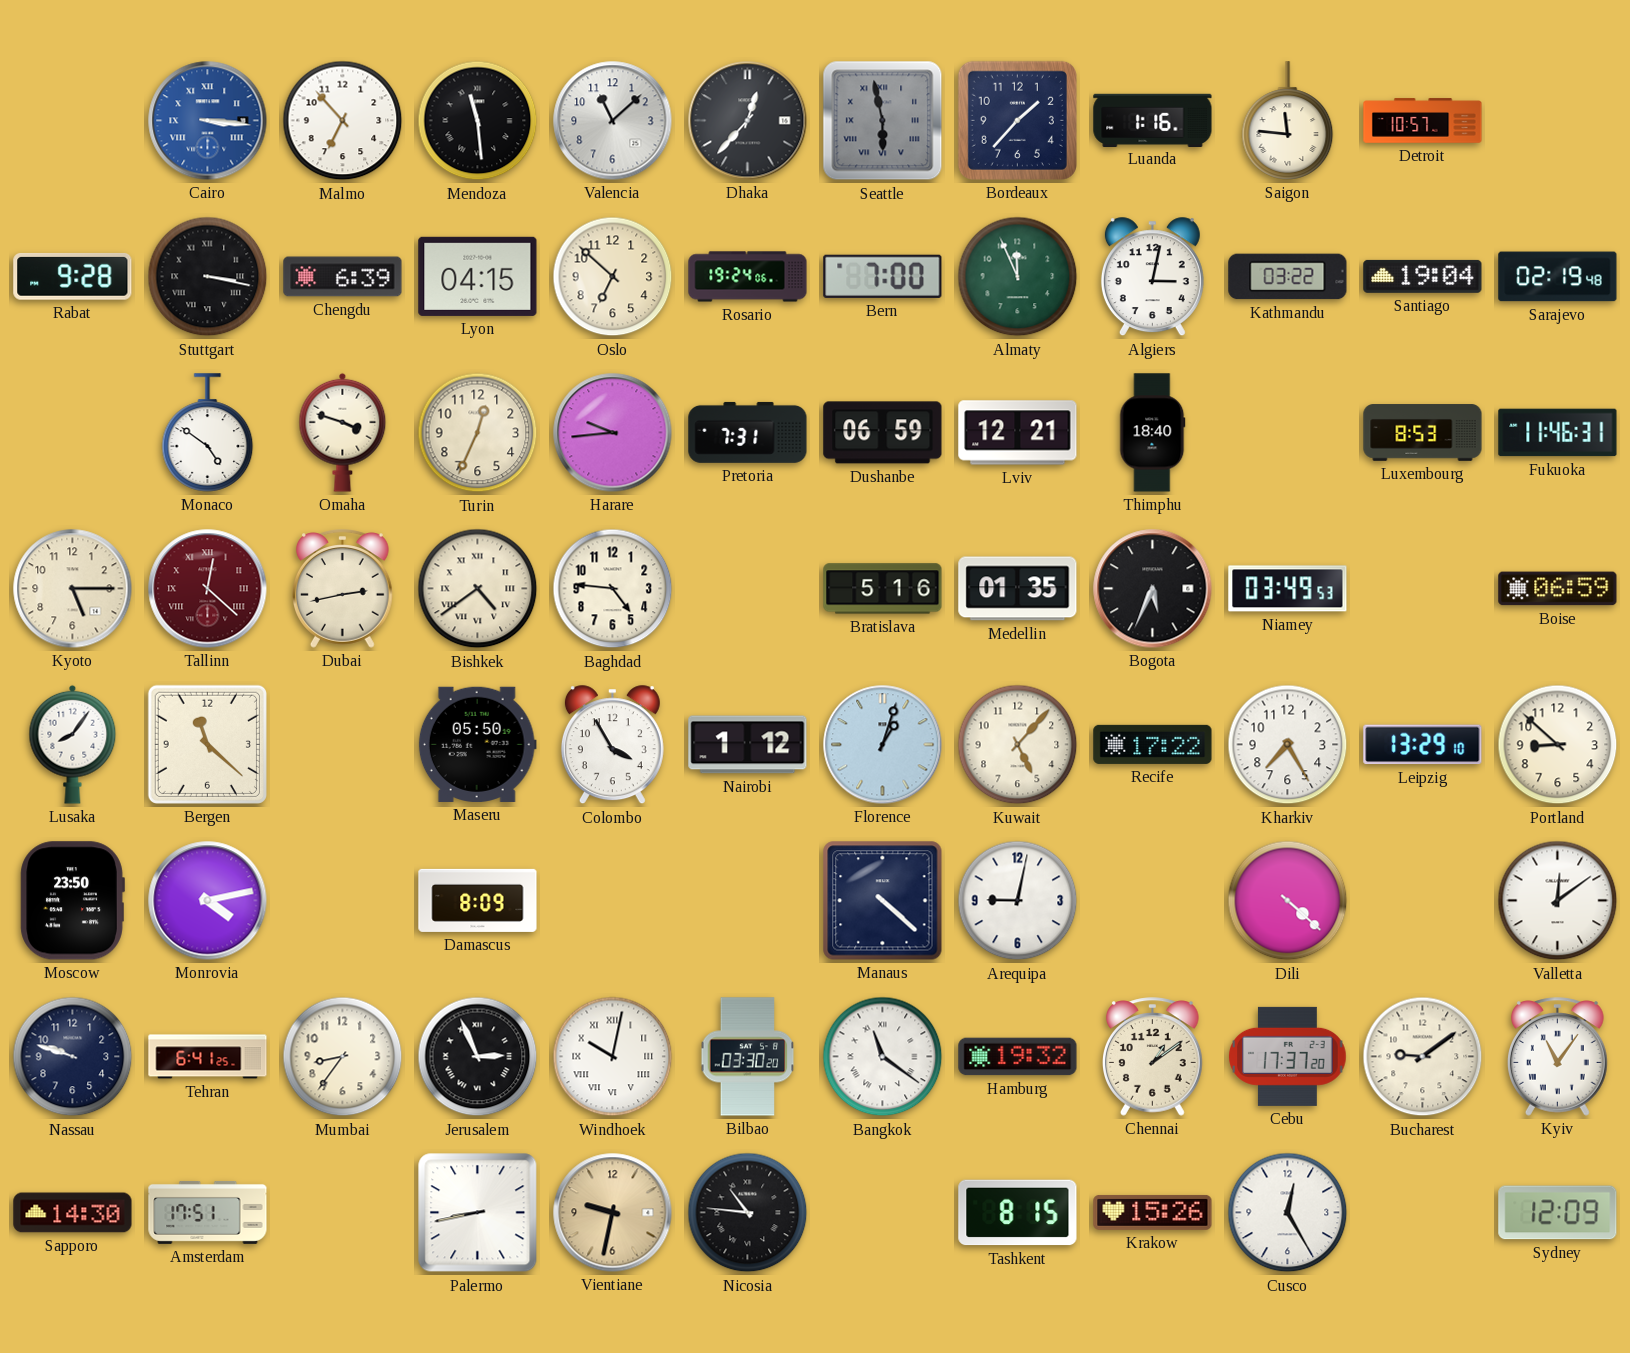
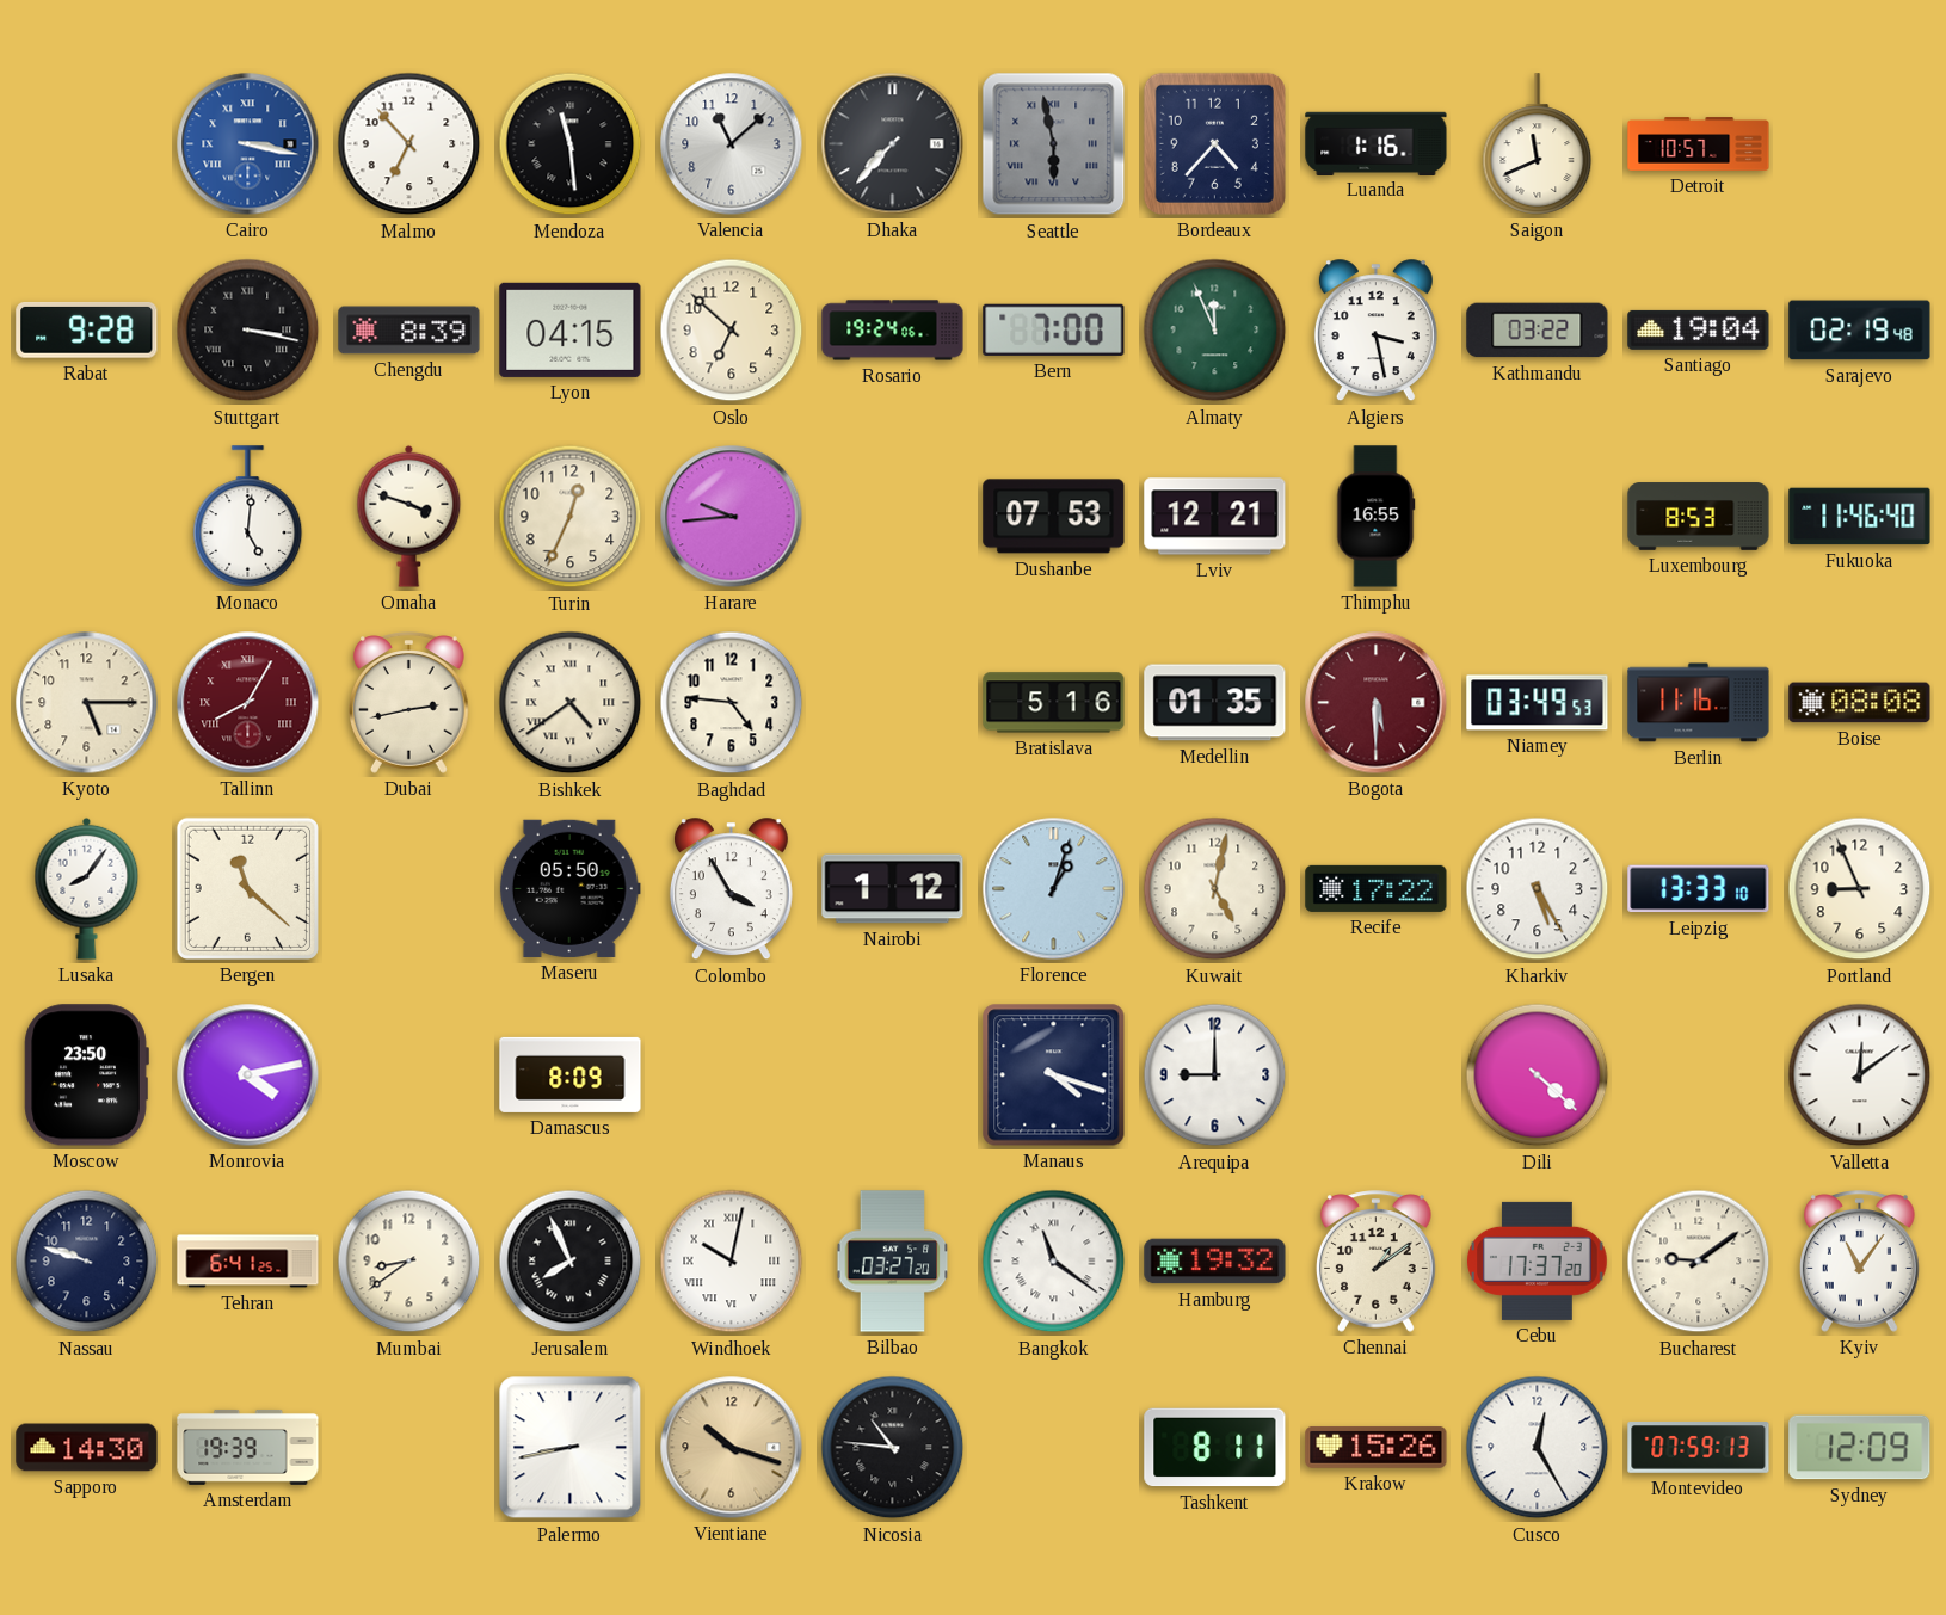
Cairo: 3:16 -> 3:17 (248, 144)
Dhaka: 12:37 -> 7:37 (893, 144)
Bordeaux: 1:37 -> 4:37 (1214, 143)
Saigon: 11:46 -> 11:41 (1538, 144)
Chengdu: 6:39 -> 8:39 (409, 331)
Algiers: 3:02 -> 3:28 (1375, 331)
Monaco: 4:51 -> 5:01 (248, 517)
Pretoria: 7:31 -> none (748, 432)
Dushanbe: 06:59 -> 07:53 (1054, 517)
Thimphu: 18:40 -> 16:55 (1377, 517)
Fukuoka: 11:46:31 -> 11:46:40 (1860, 517)
Tallinn: 12:22 -> 8:05 (248, 703)
Bogota: 5:34 -> 5:30 (1377, 703)
Bogota dial: black -> burgundy (1377, 703)
Berlin: none -> 11:16 (1699, 703)
Boise: 06:59 -> 08:08 (1860, 703)
Kuwait: 5:07 -> 5:02 (1215, 889)
Kharkiv: 7:25 -> 5:25 (1538, 889)
Leipzig: 13:29 -> 13:33 (1699, 889)
Portland: 8:52 -> 8:56 (1860, 889)
Manaus: 4:22 -> 4:18 (1054, 1075)
Arequipa: 9:02 -> 9:00 (1215, 1075)
Mumbai: 8:36 -> 8:39 (409, 1262)
Jerusalem: 2:56 -> 7:56 (571, 1262)
Bilbao: 03:30 -> 03:27 (893, 1262)
Amsterdam: 17:51 -> 19:39 (248, 1447)
Vientiane: 9:32 -> 10:18 (732, 1448)
Tashkent: 8:15 -> 8:11 (1215, 1448)
Montevideo: none -> 07:59 (1699, 1448)
